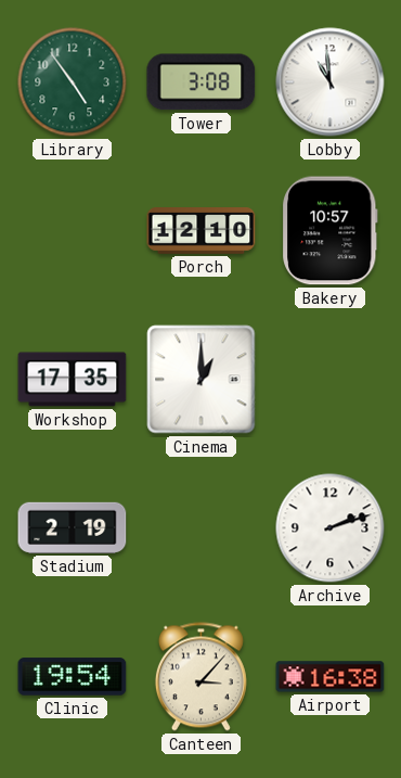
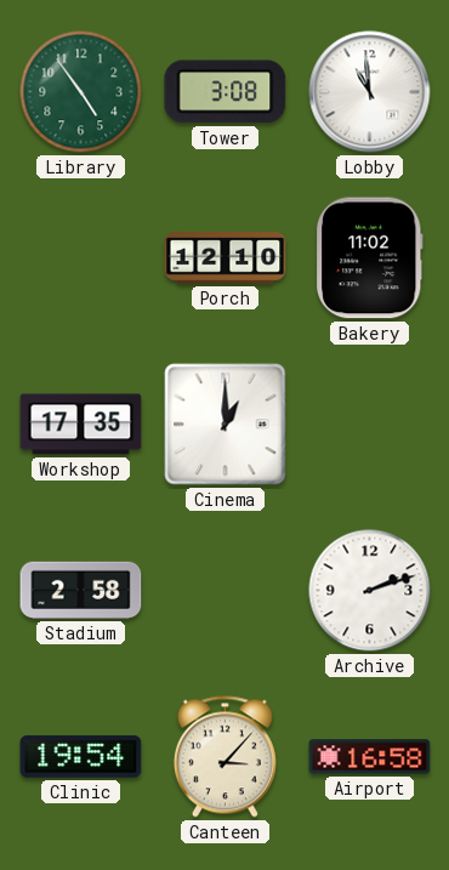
Bakery: 10:57 -> 11:02 (370, 258)
Stadium: 2:19 -> 2:58 (81, 590)
Airport: 16:38 -> 16:58 (370, 757)
